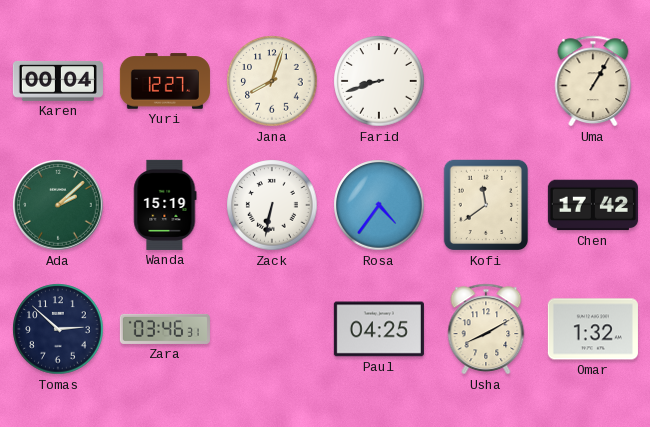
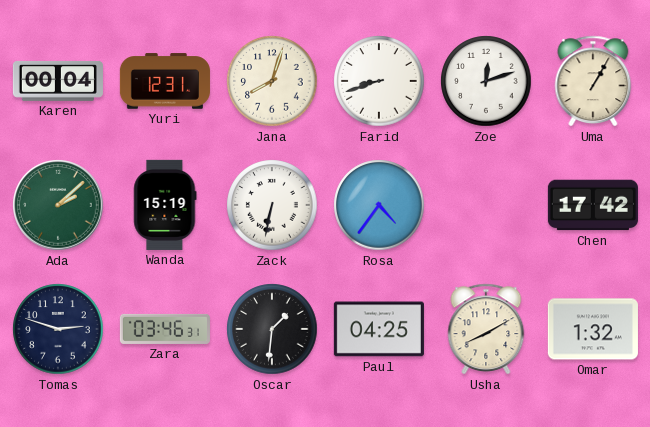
Yuri: 12:27 -> 12:31 (165, 81)
Zoe: none -> 12:12 (486, 81)
Kofi: 11:39 -> none (486, 205)
Tomas: 2:52 -> 2:48 (58, 329)
Oscar: none -> 1:31 (272, 329)
